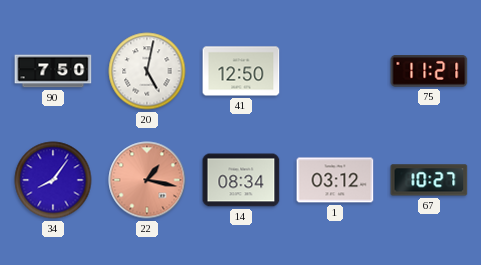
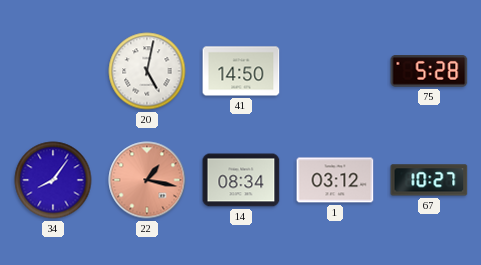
90: 7:50 -> none (53, 71)
41: 12:50 -> 14:50 (241, 71)
75: 11:21 -> 5:28 (429, 72)
